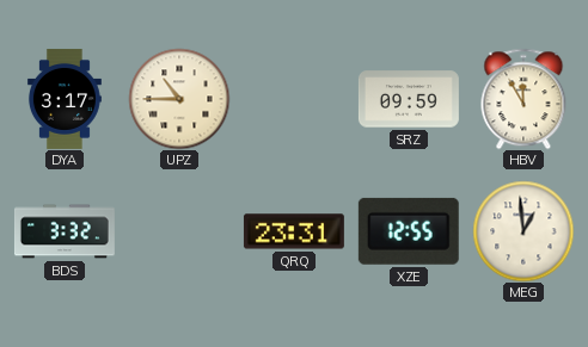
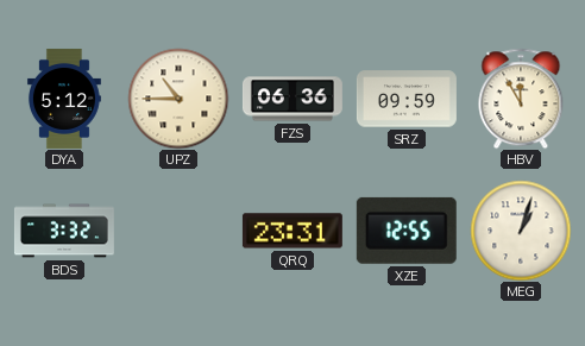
DYA: 3:17 -> 5:12 (64, 99)
FZS: none -> 06:36 (292, 99)
MEG: 12:59 -> 1:03 (521, 231)
